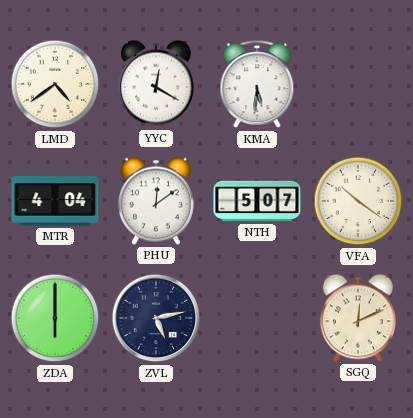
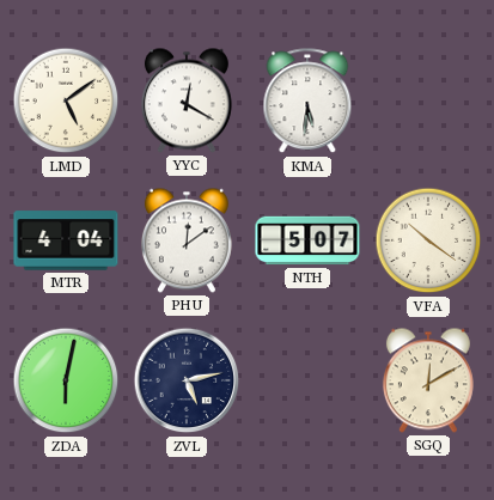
LMD: 4:39 -> 5:09 (66, 100)
ZDA: 6:00 -> 6:02 (66, 380)
SGQ: 12:11 -> 12:10 (428, 380)
